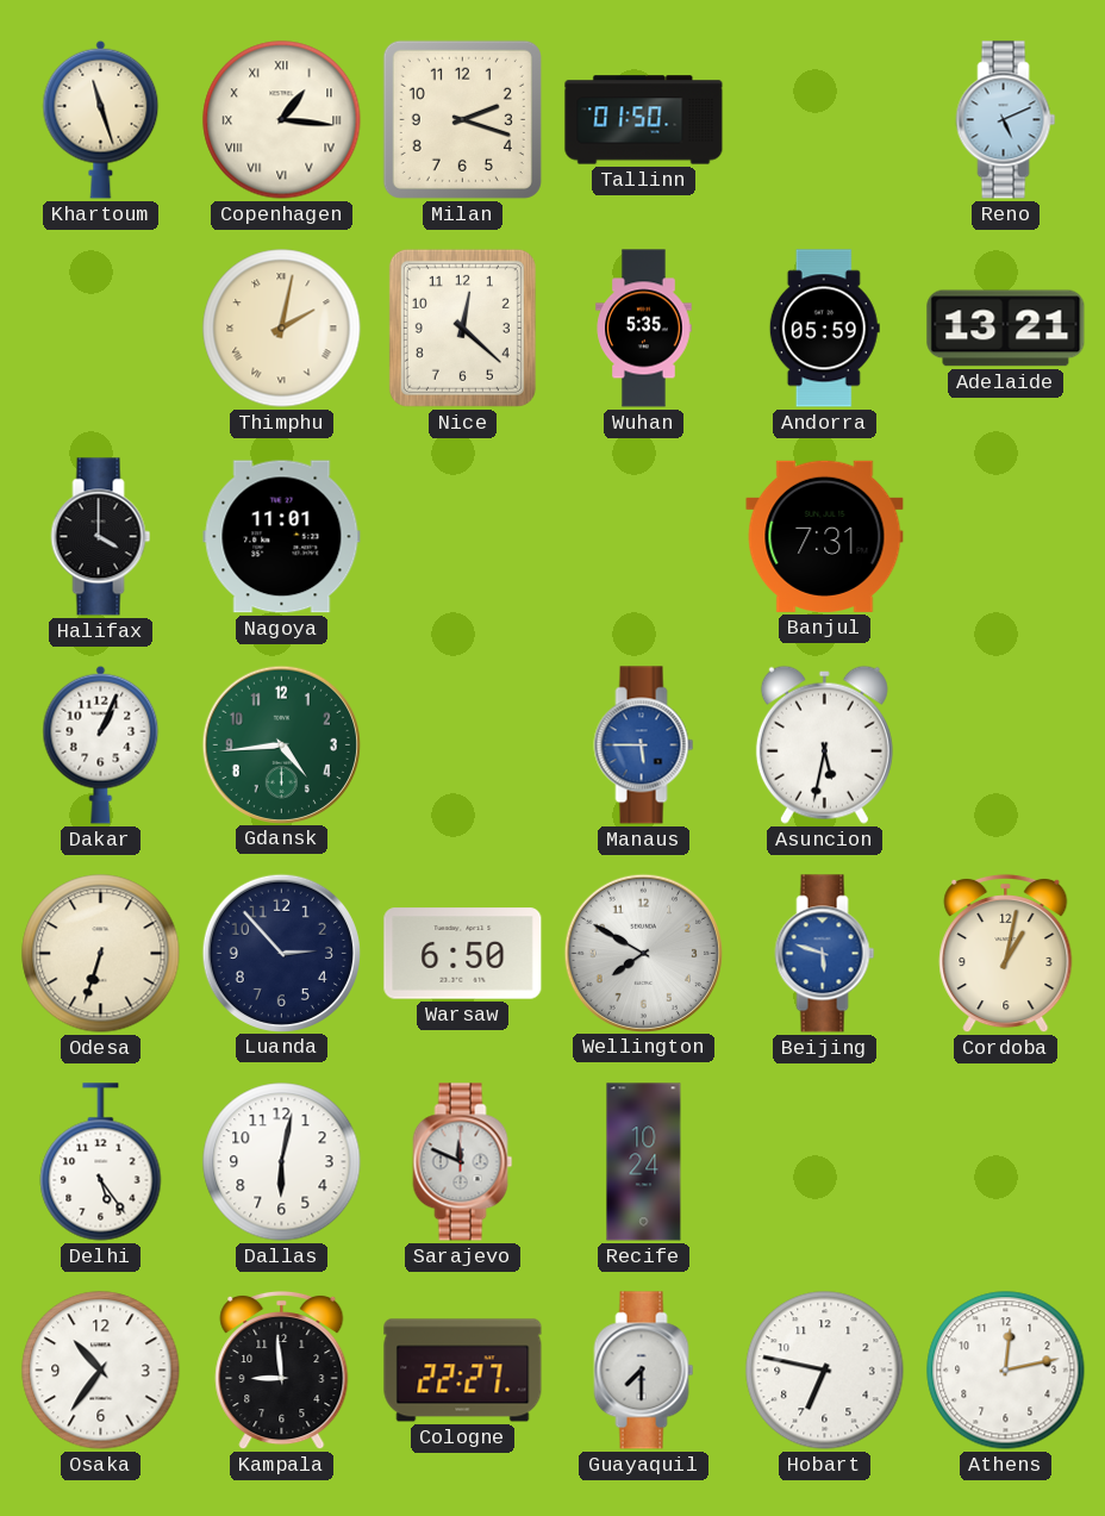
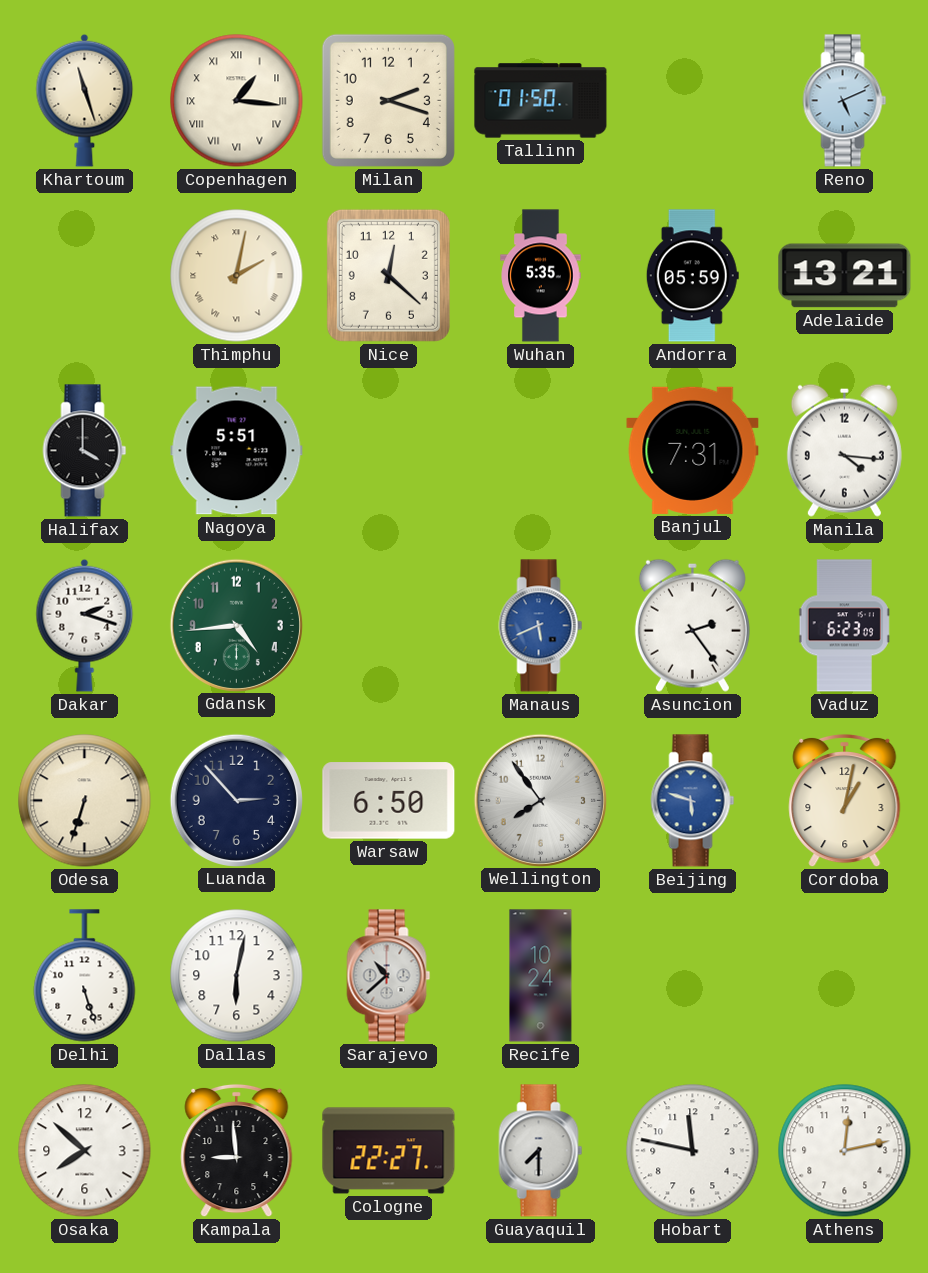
Nagoya: 11:01 -> 5:51 (237, 451)
Manila: none -> 4:16 (844, 450)
Dakar: 1:04 -> 2:18 (85, 625)
Manaus: 5:45 -> 5:41 (541, 626)
Asuncion: 5:32 -> 2:24 (692, 625)
Vaduz: none -> 6:23 (845, 626)
Wellington: 7:50 -> 7:54 (540, 800)
Delhi: 5:24 -> 5:27 (85, 976)
Sarajevo: 11:49 -> 10:38 (389, 976)
Osaka: 10:36 -> 7:52 (85, 1151)
Hobart: 6:47 -> 11:47 (693, 1151)
